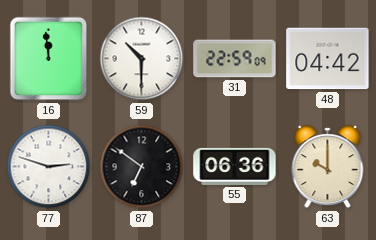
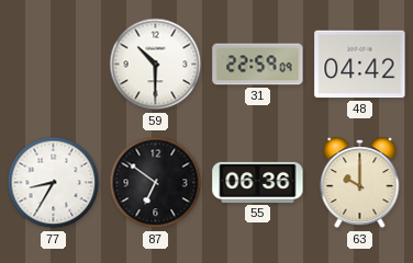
16: 11:59 -> none (49, 59)
77: 2:48 -> 8:35 (54, 183)
